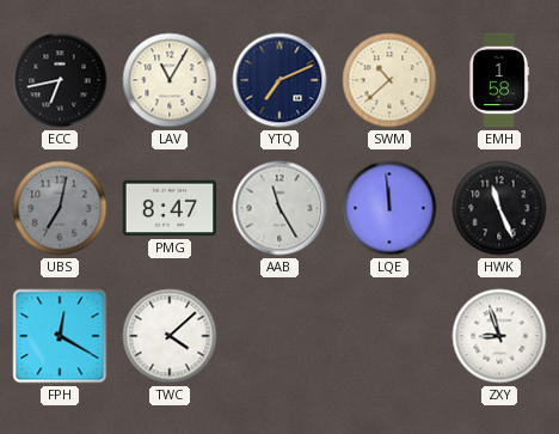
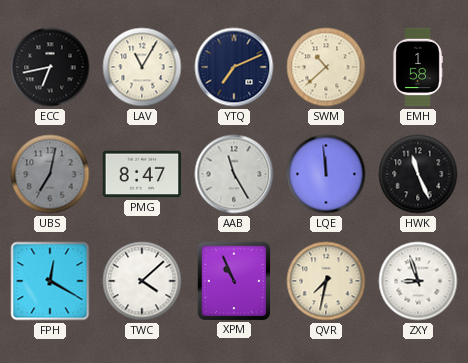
XPM: none -> 10:56 (233, 280)
QVR: none -> 7:32 (326, 281)
